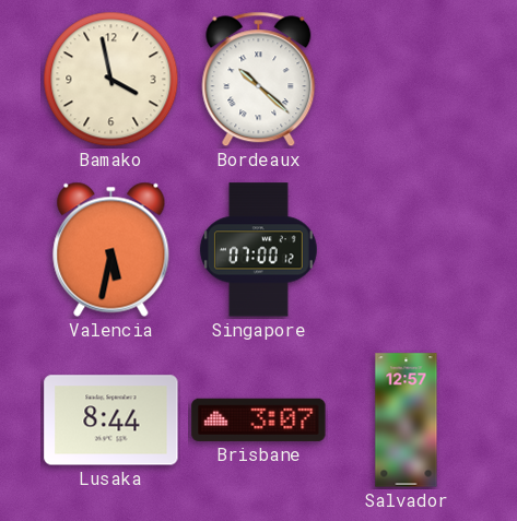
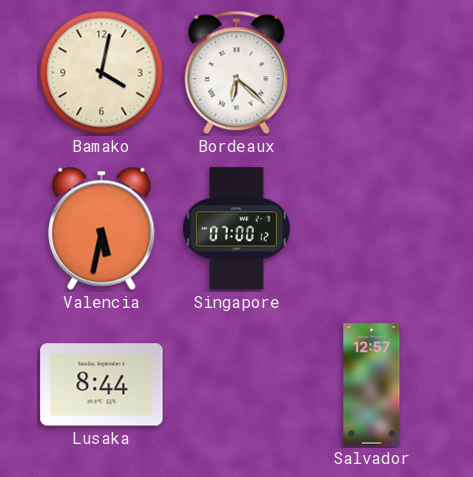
Bamako: 3:58 -> 4:02 (102, 73)
Bordeaux: 10:22 -> 6:22 (237, 73)
Brisbane: 3:07 -> none (259, 419)
